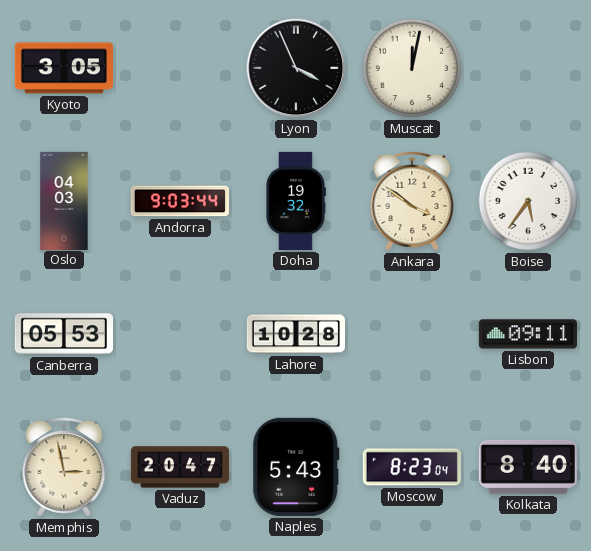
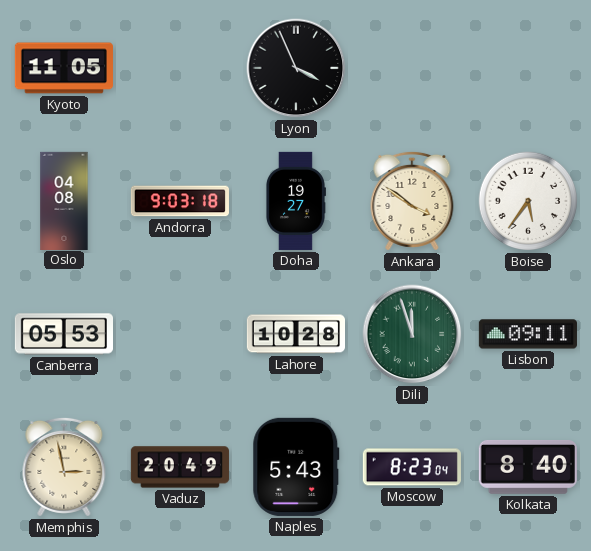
Kyoto: 3:05 -> 11:05 (64, 68)
Muscat: 12:02 -> none (412, 68)
Oslo: 04:03 -> 04:08 (64, 200)
Andorra: 9:03:44 -> 9:03:18 (180, 201)
Doha: 19:32 -> 19:27 (295, 201)
Dili: none -> 11:57 (412, 334)
Vaduz: 20:47 -> 20:49 (180, 467)
